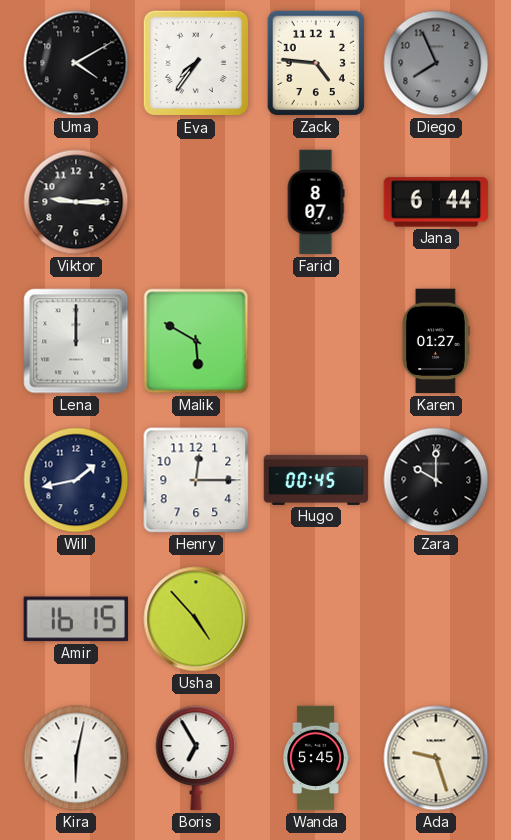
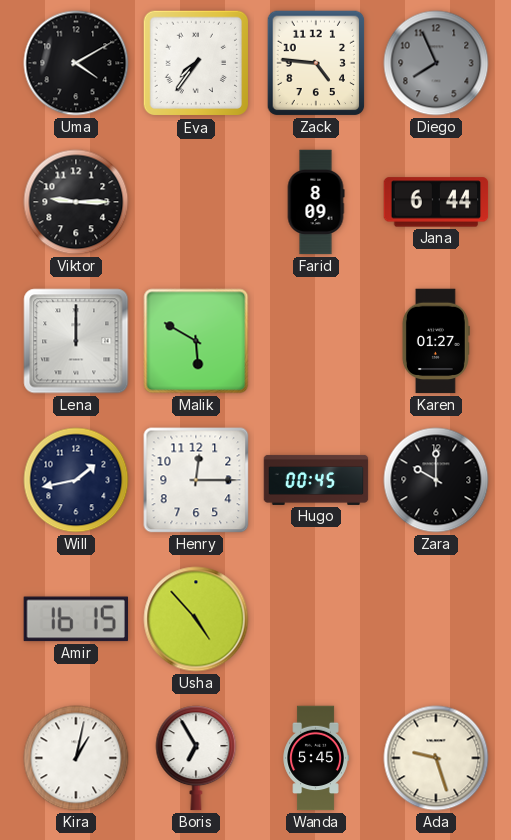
Farid: 8:07 -> 8:09 (316, 202)
Kira: 6:02 -> 1:02 (76, 758)
